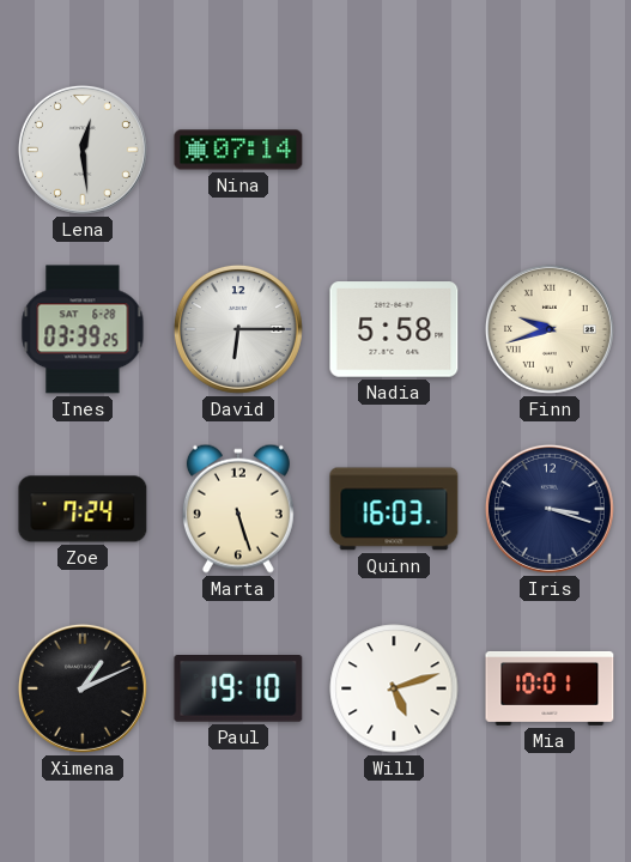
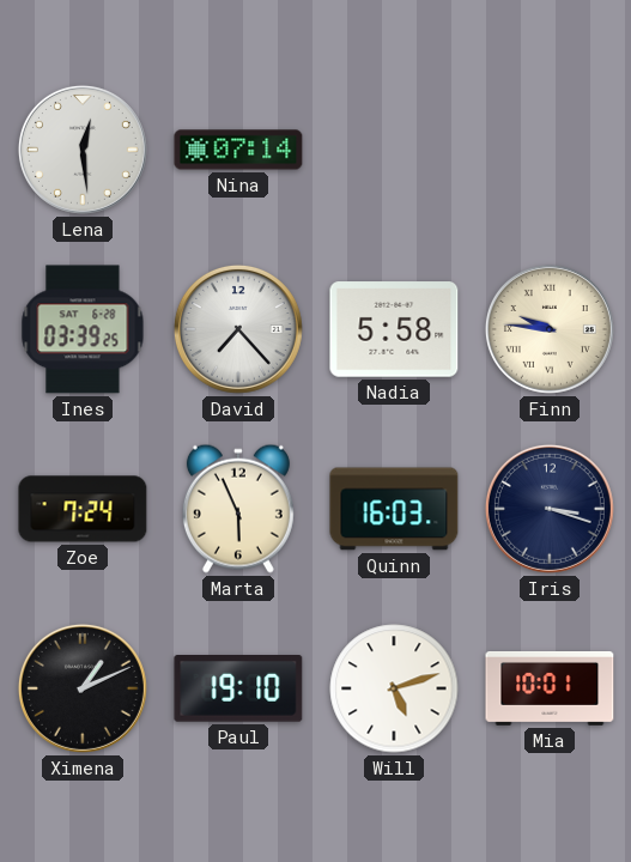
David: 6:15 -> 7:23 (238, 329)
Finn: 9:42 -> 9:46 (550, 329)
Marta: 5:27 -> 5:56 (238, 509)
